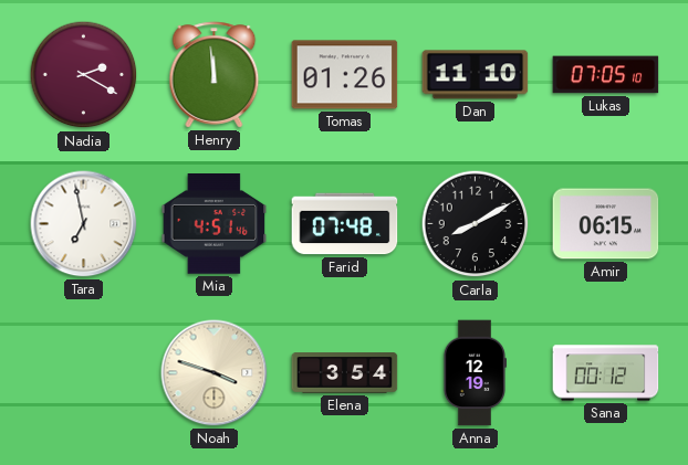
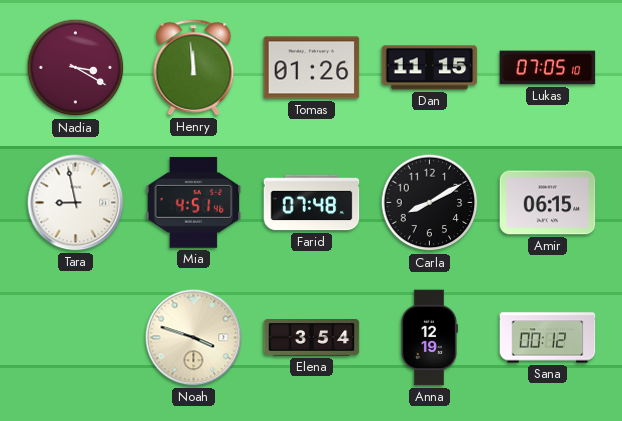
Nadia: 2:20 -> 3:20 (76, 68)
Dan: 11:10 -> 11:15 (430, 68)
Tara: 6:58 -> 8:58 (76, 203)
